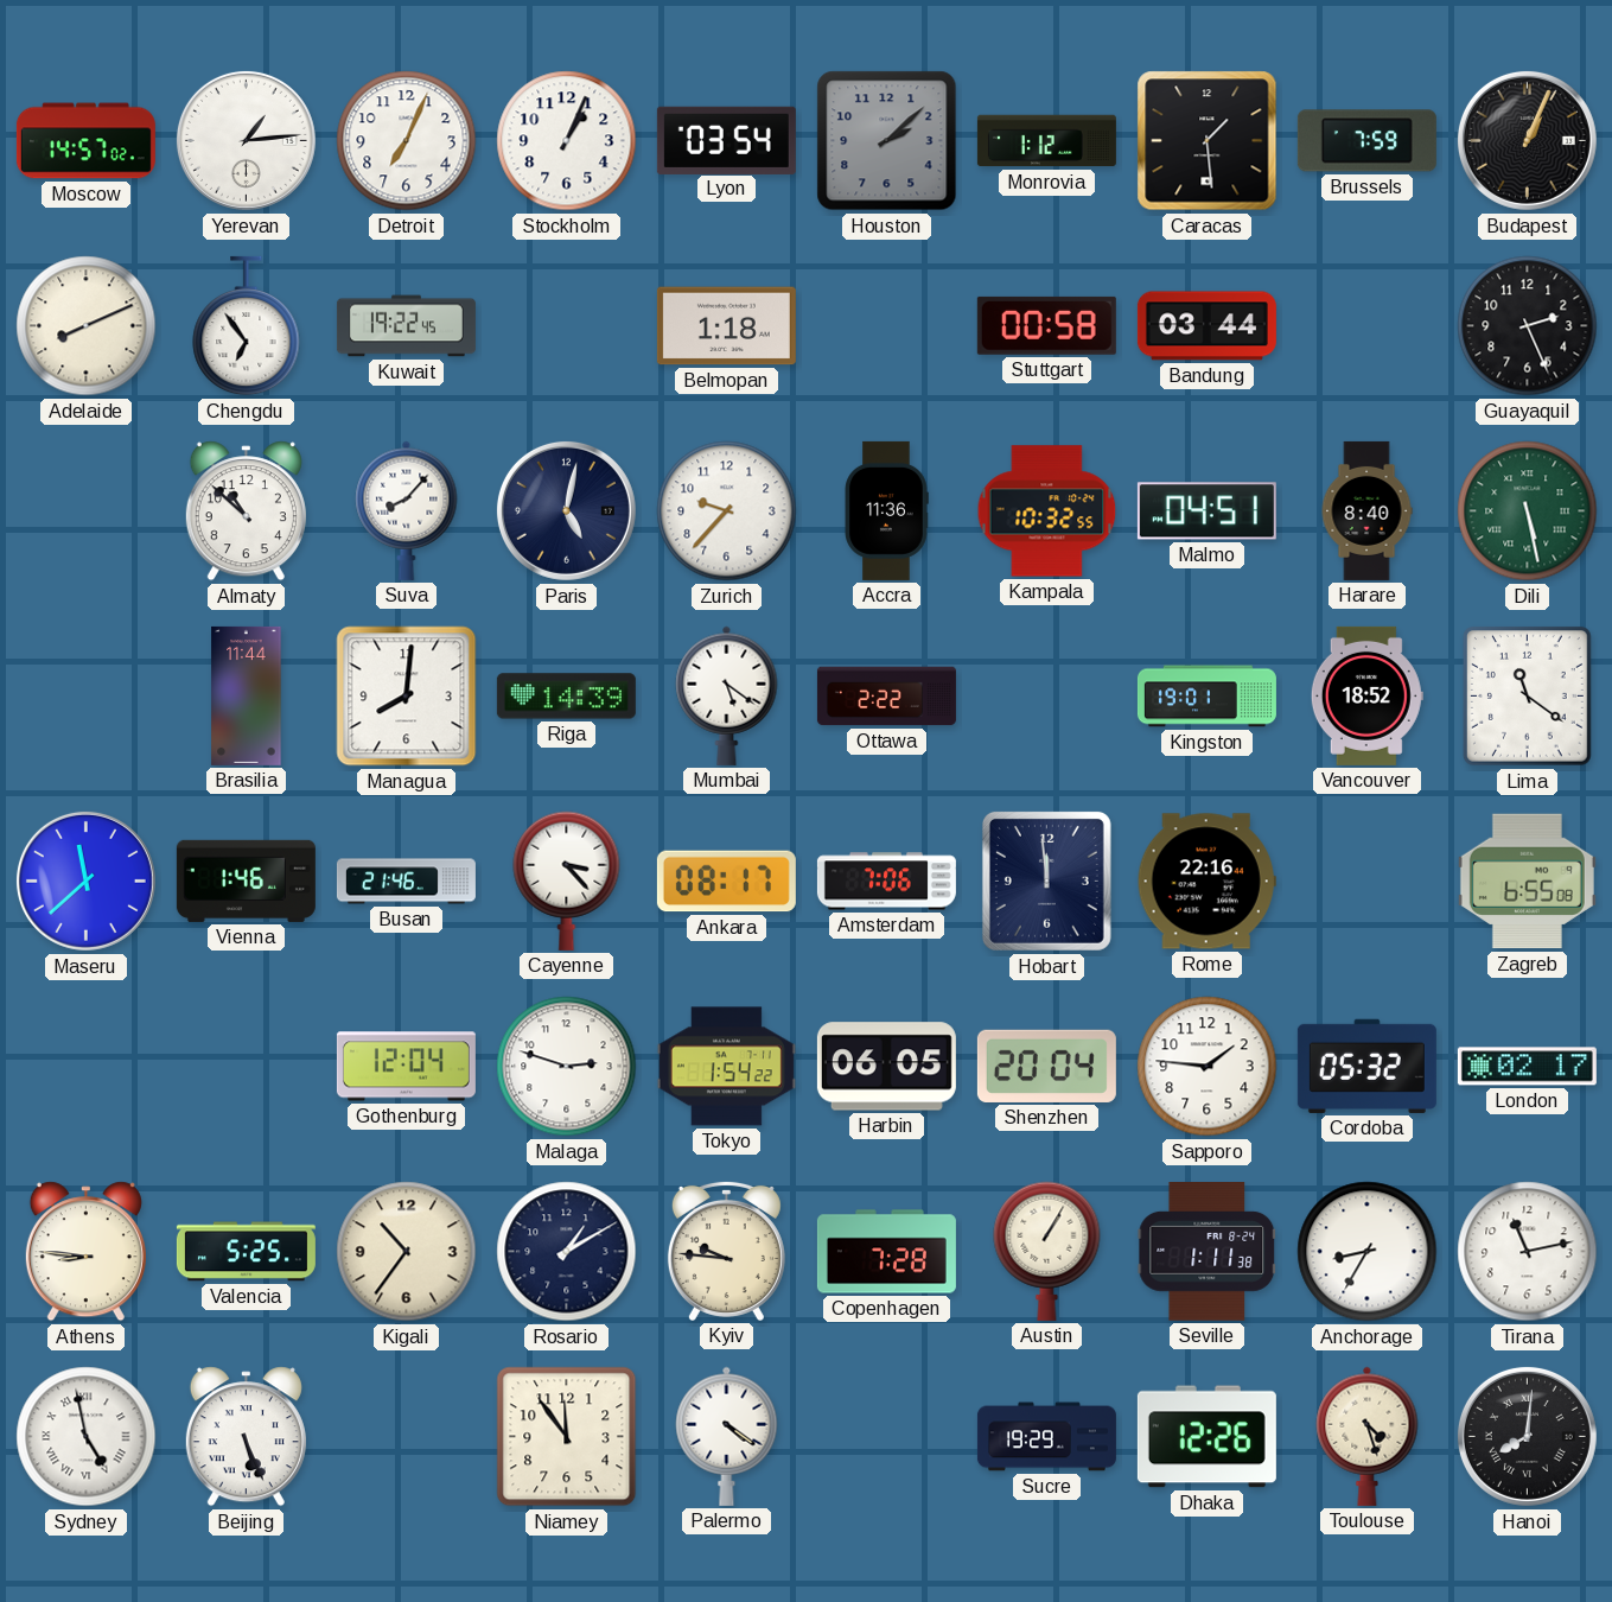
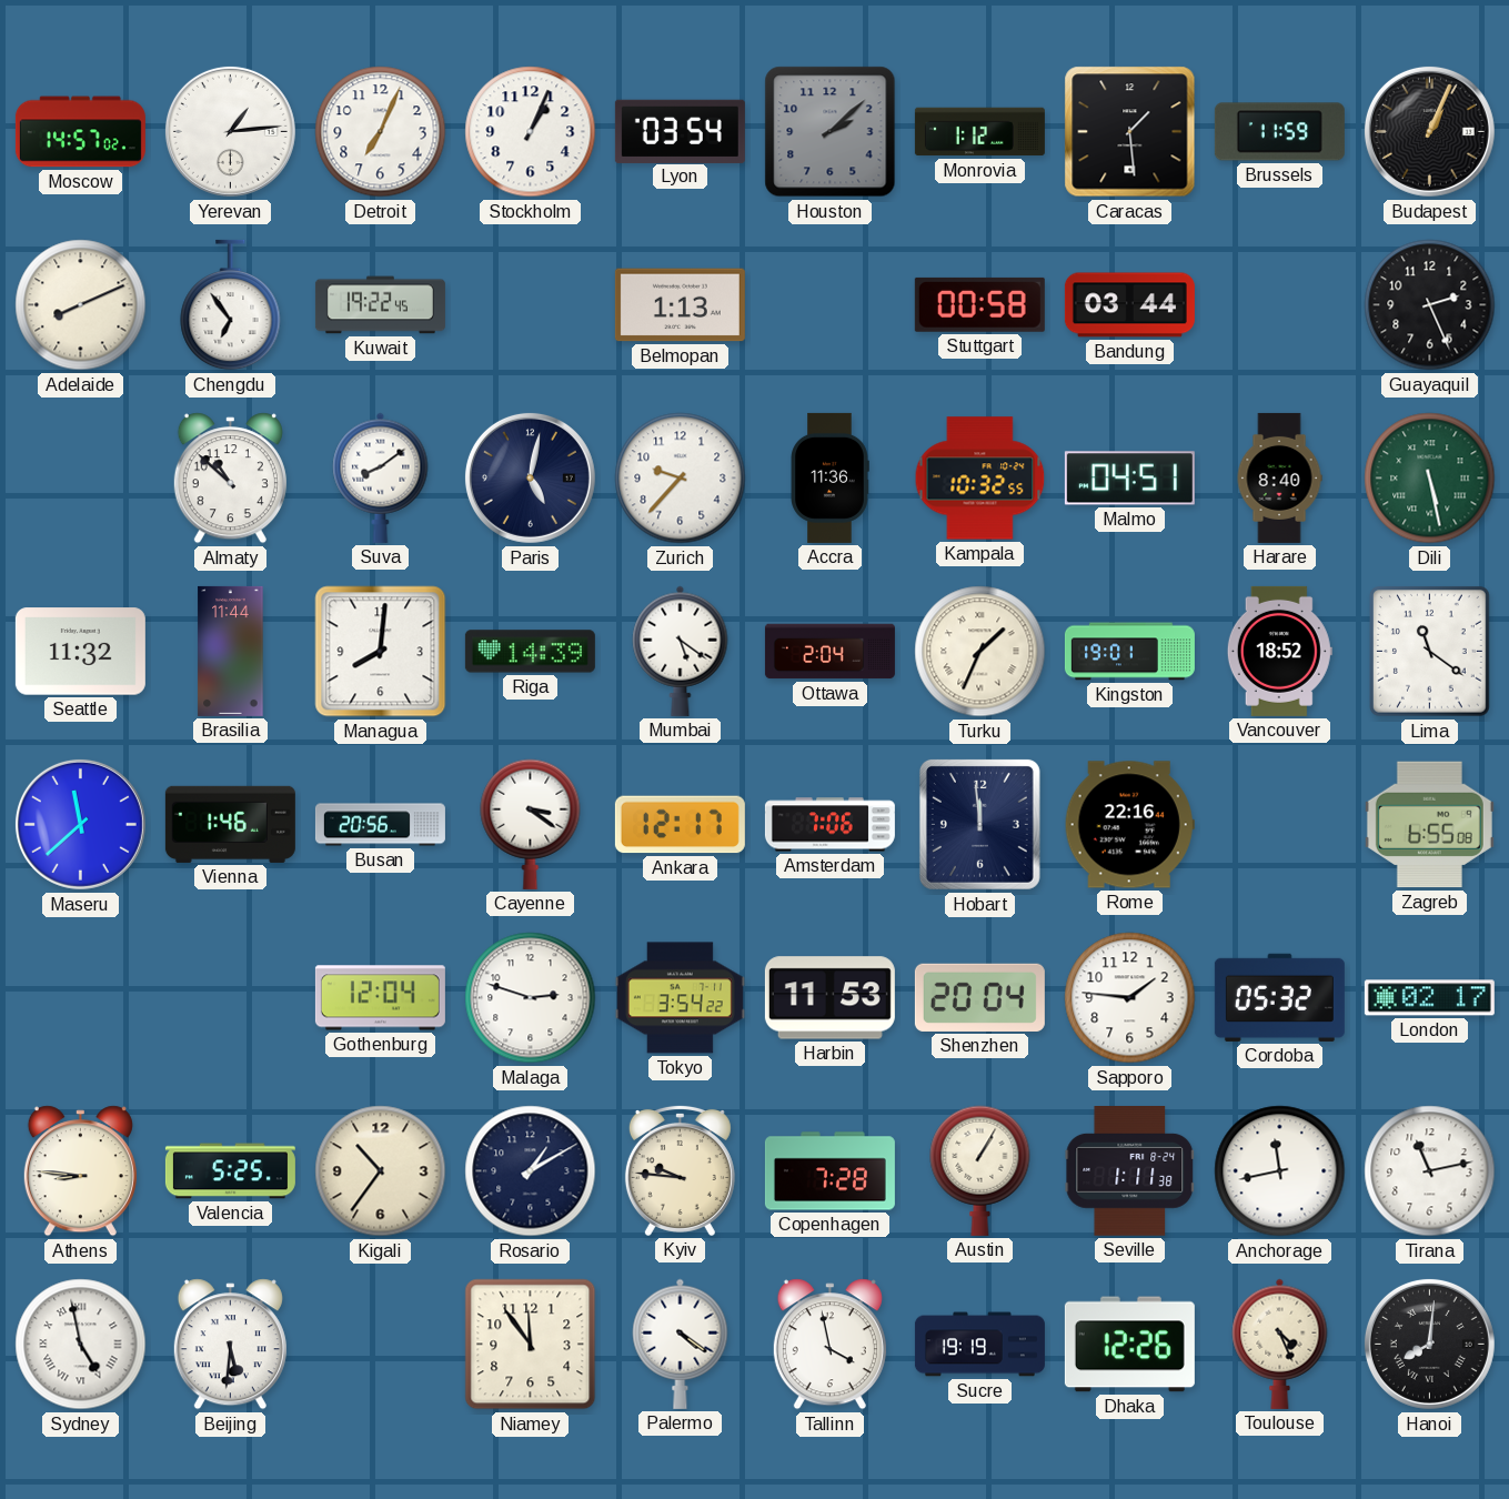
Brussels: 7:59 -> 11:59 (1279, 132)
Belmopan: 1:18 -> 1:13 (680, 305)
Suva: 8:07 -> 8:09 (381, 477)
Seattle: none -> 11:32 (80, 652)
Ottawa: 2:22 -> 2:04 (829, 652)
Turku: none -> 1:34 (980, 652)
Busan: 21:46 -> 20:56 (380, 825)
Cayenne: 3:23 -> 3:21 (531, 824)
Ankara: 08:17 -> 12:17 (680, 825)
Tokyo: 1:54 -> 3:54 (680, 998)
Harbin: 06:05 -> 11:53 (829, 998)
Anchorage: 8:35 -> 11:43 (1280, 1171)
Beijing: 5:26 -> 5:31 (230, 1345)
Tallinn: none -> 3:58 (829, 1345)
Sucre: 19:29 -> 19:19 (979, 1345)
Toulouse: 4:27 -> 4:26 (1280, 1344)
